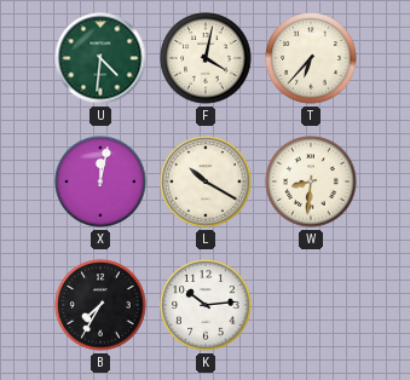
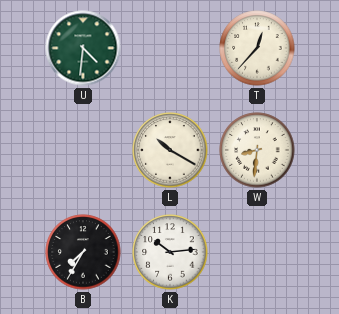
F: 4:02 -> none (206, 58)
T: 6:37 -> 12:37 (257, 48)
X: 12:02 -> none (100, 182)
